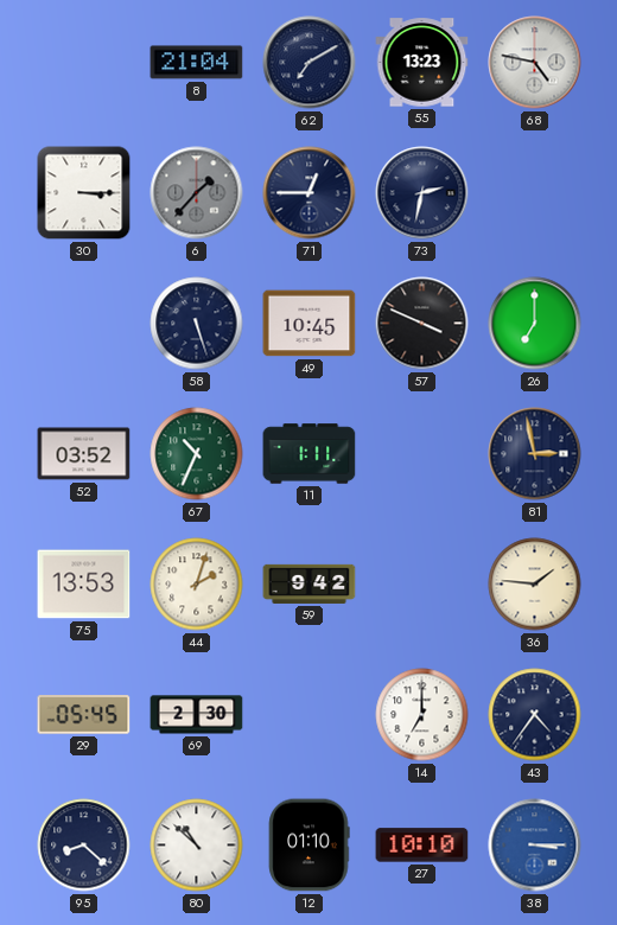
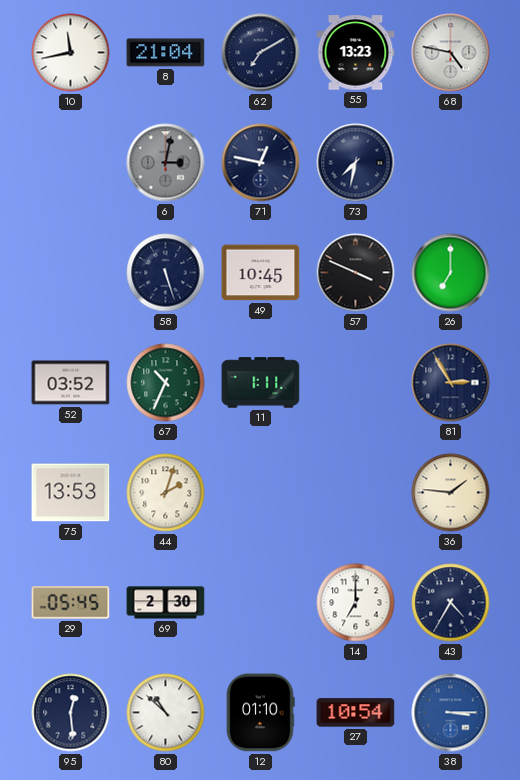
10: none -> 11:43 (71, 53)
30: 3:15 -> none (84, 193)
6: 1:37 -> 3:02 (166, 163)
71: 12:45 -> 12:47 (261, 163)
73: 2:32 -> 7:32 (356, 163)
81: 2:58 -> 2:55 (451, 383)
59: 9:42 -> none (310, 583)
43: 4:36 -> 4:35 (451, 603)
95: 8:22 -> 12:29 (71, 713)
27: 10:10 -> 10:54 (356, 713)
